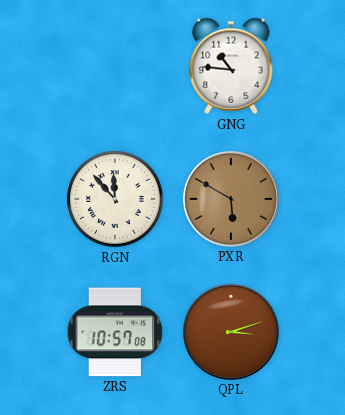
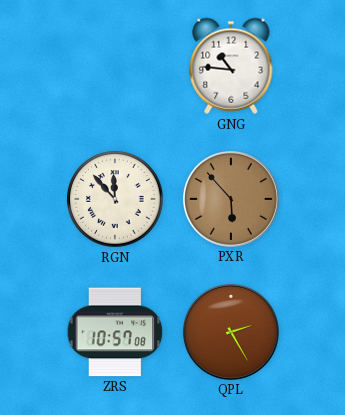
PXR: 5:50 -> 5:53 (231, 199)
QPL: 3:12 -> 2:25 (231, 332)
